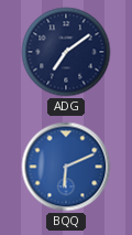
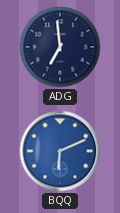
ADG: 7:09 -> 6:59 (60, 47)
